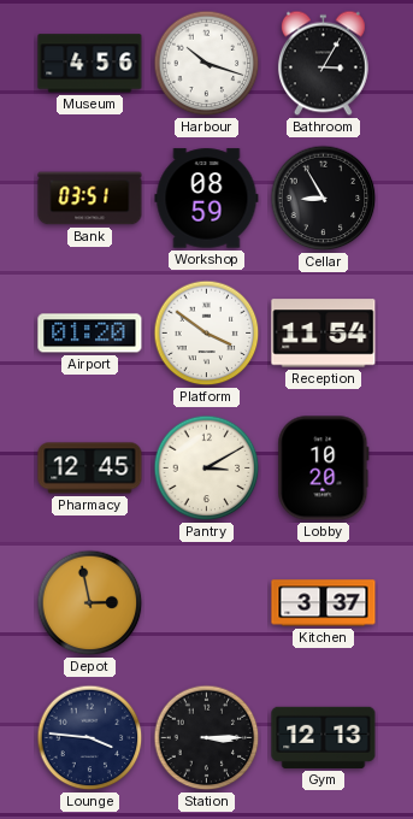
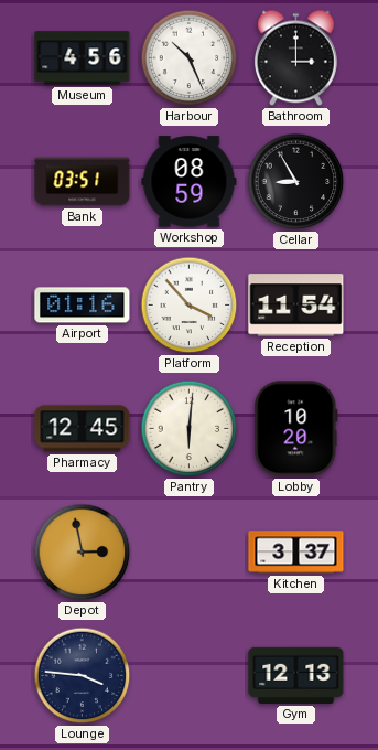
Harbour: 10:18 -> 10:26 (190, 58)
Bathroom: 3:05 -> 3:00 (295, 58)
Airport: 01:20 -> 01:16 (83, 306)
Platform: 3:51 -> 3:53 (190, 306)
Pantry: 3:10 -> 6:01 (190, 429)
Station: 3:15 -> none (207, 738)
